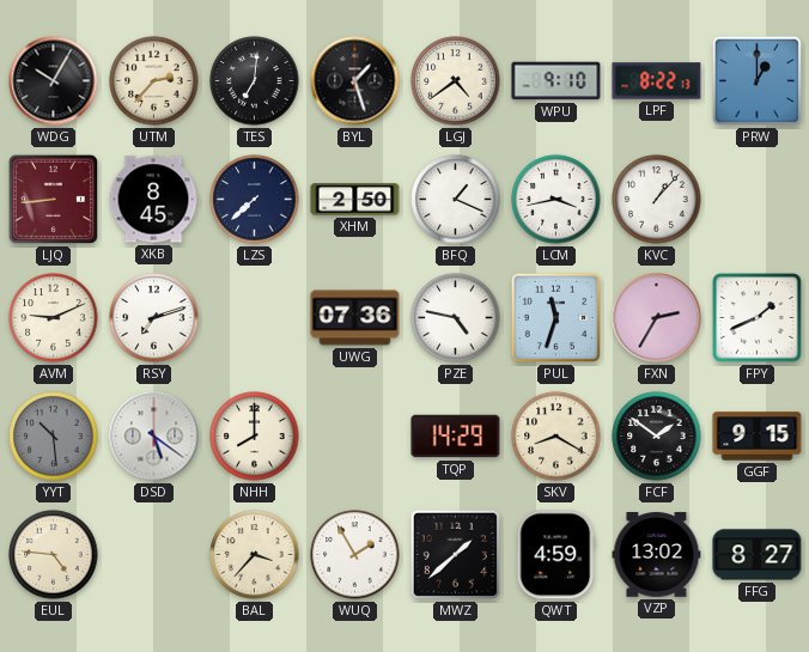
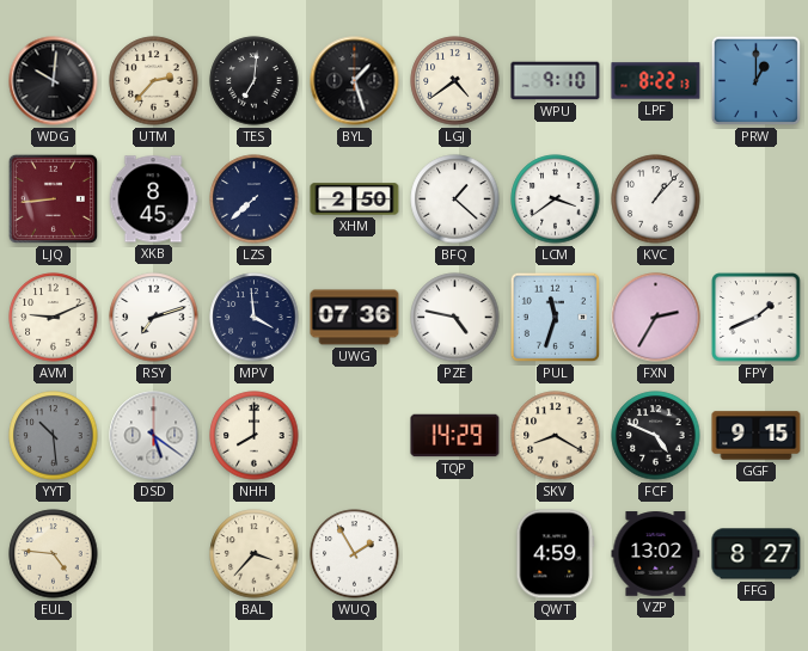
WDG: 10:05 -> 10:01 (54, 81)
BFQ: 1:19 -> 1:22 (455, 199)
LCM: 3:43 -> 3:39 (556, 199)
MPV: none -> 3:59 (255, 318)
FCF: 1:51 -> 4:49 (656, 436)
MWZ: 1:38 -> none (455, 554)
